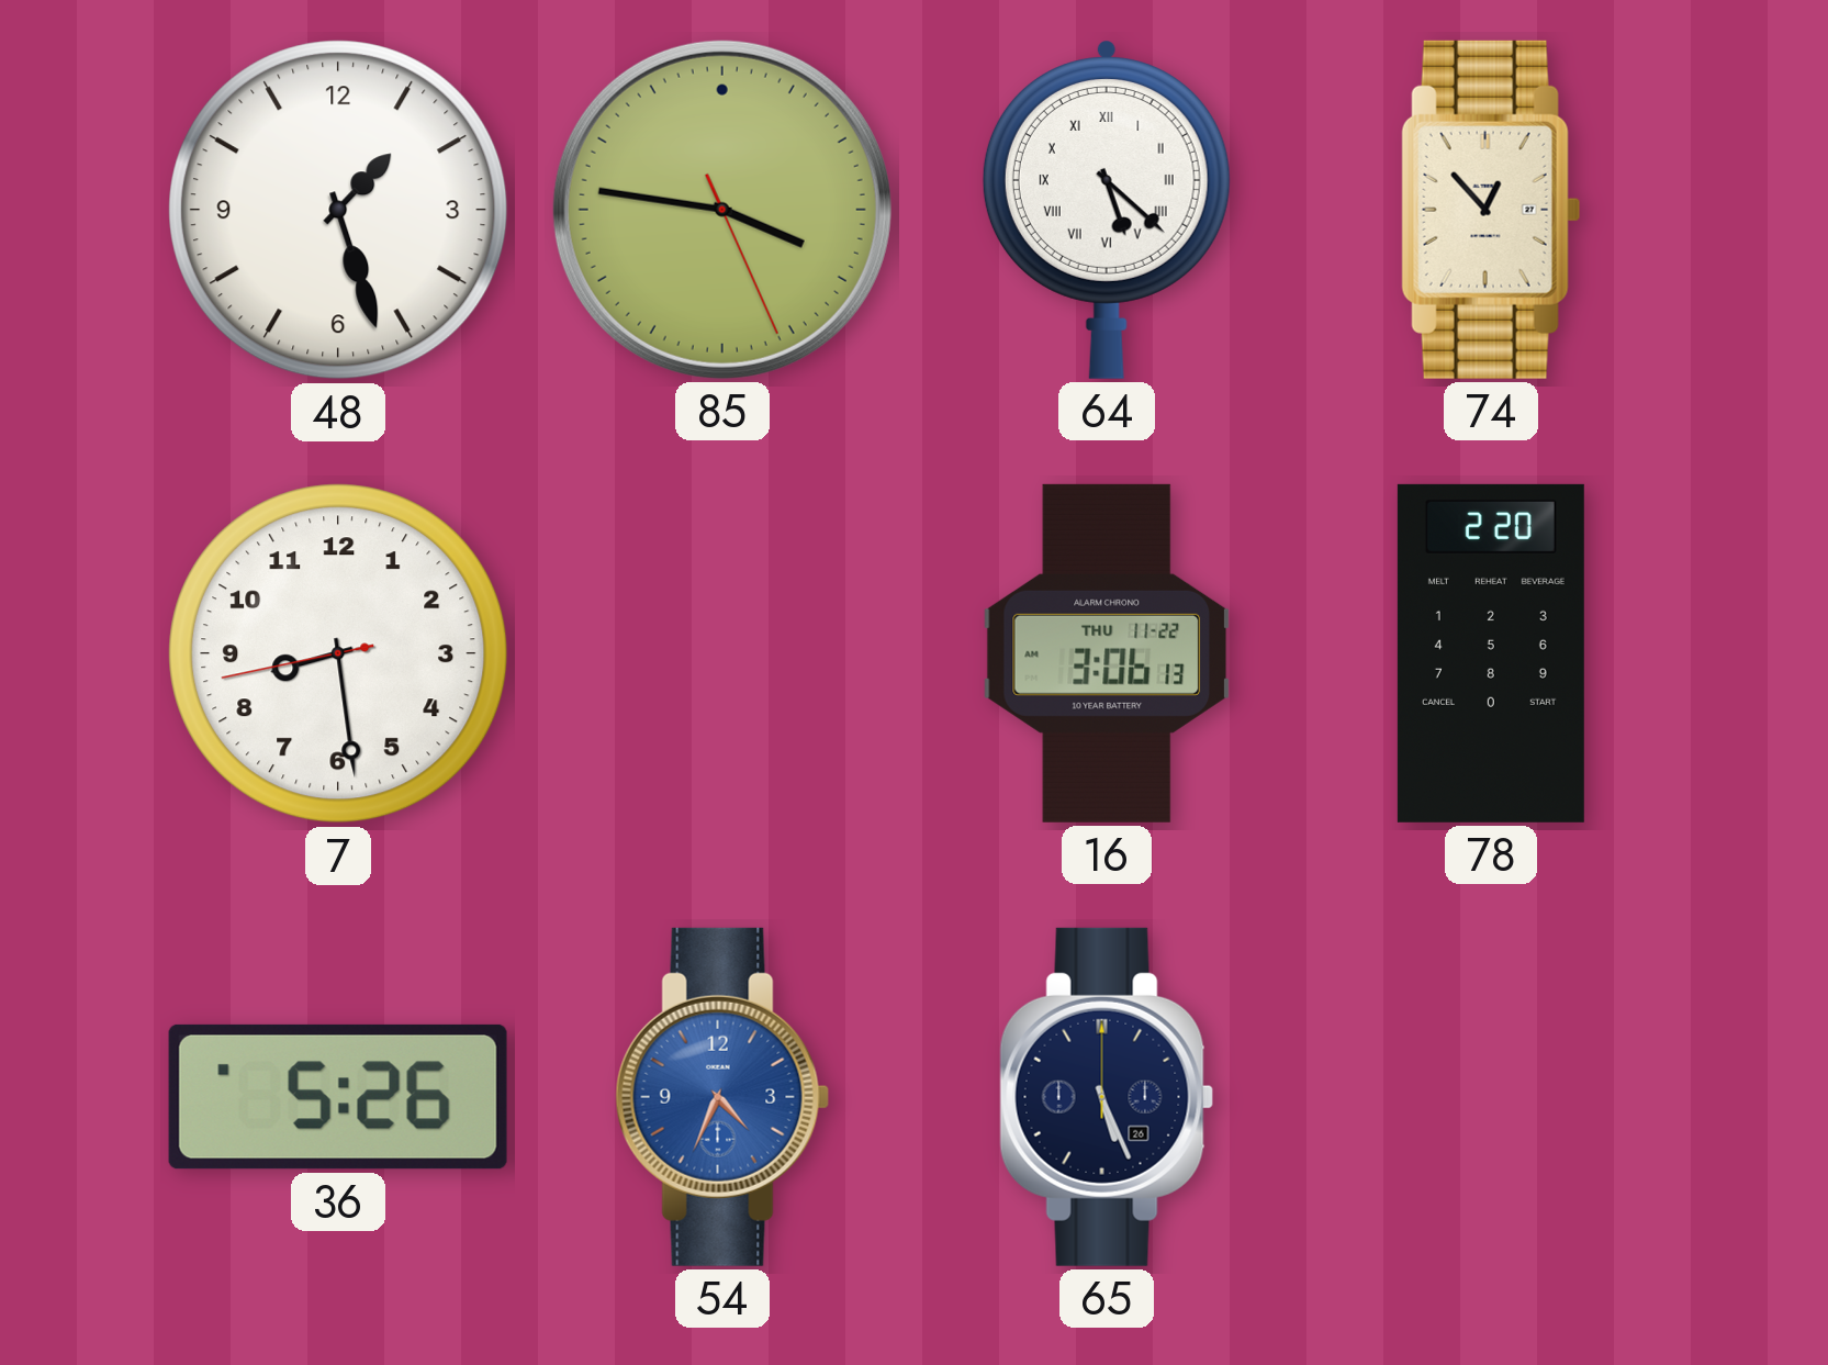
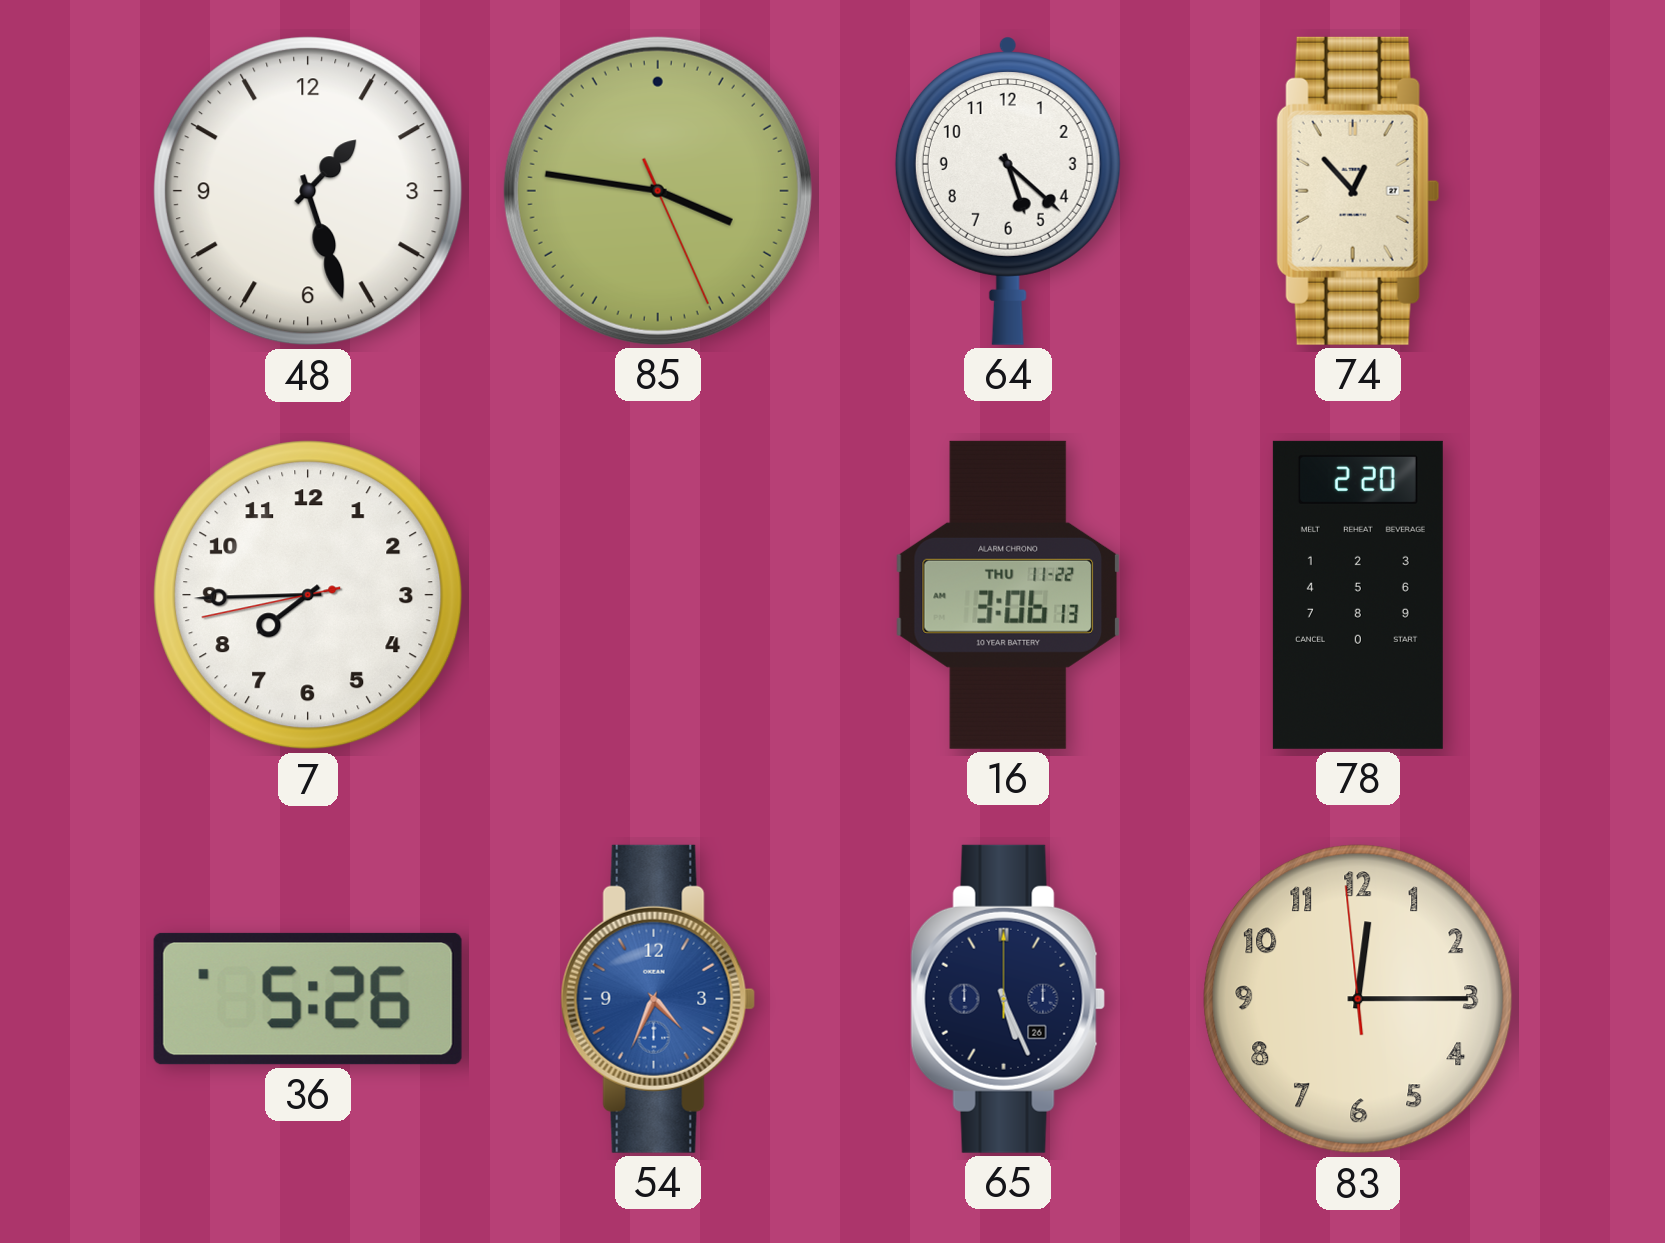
64 numerals: Roman -> Arabic (1008, 191)
7: 8:28 -> 7:44 (308, 595)
83: none -> 12:14 (1358, 999)
